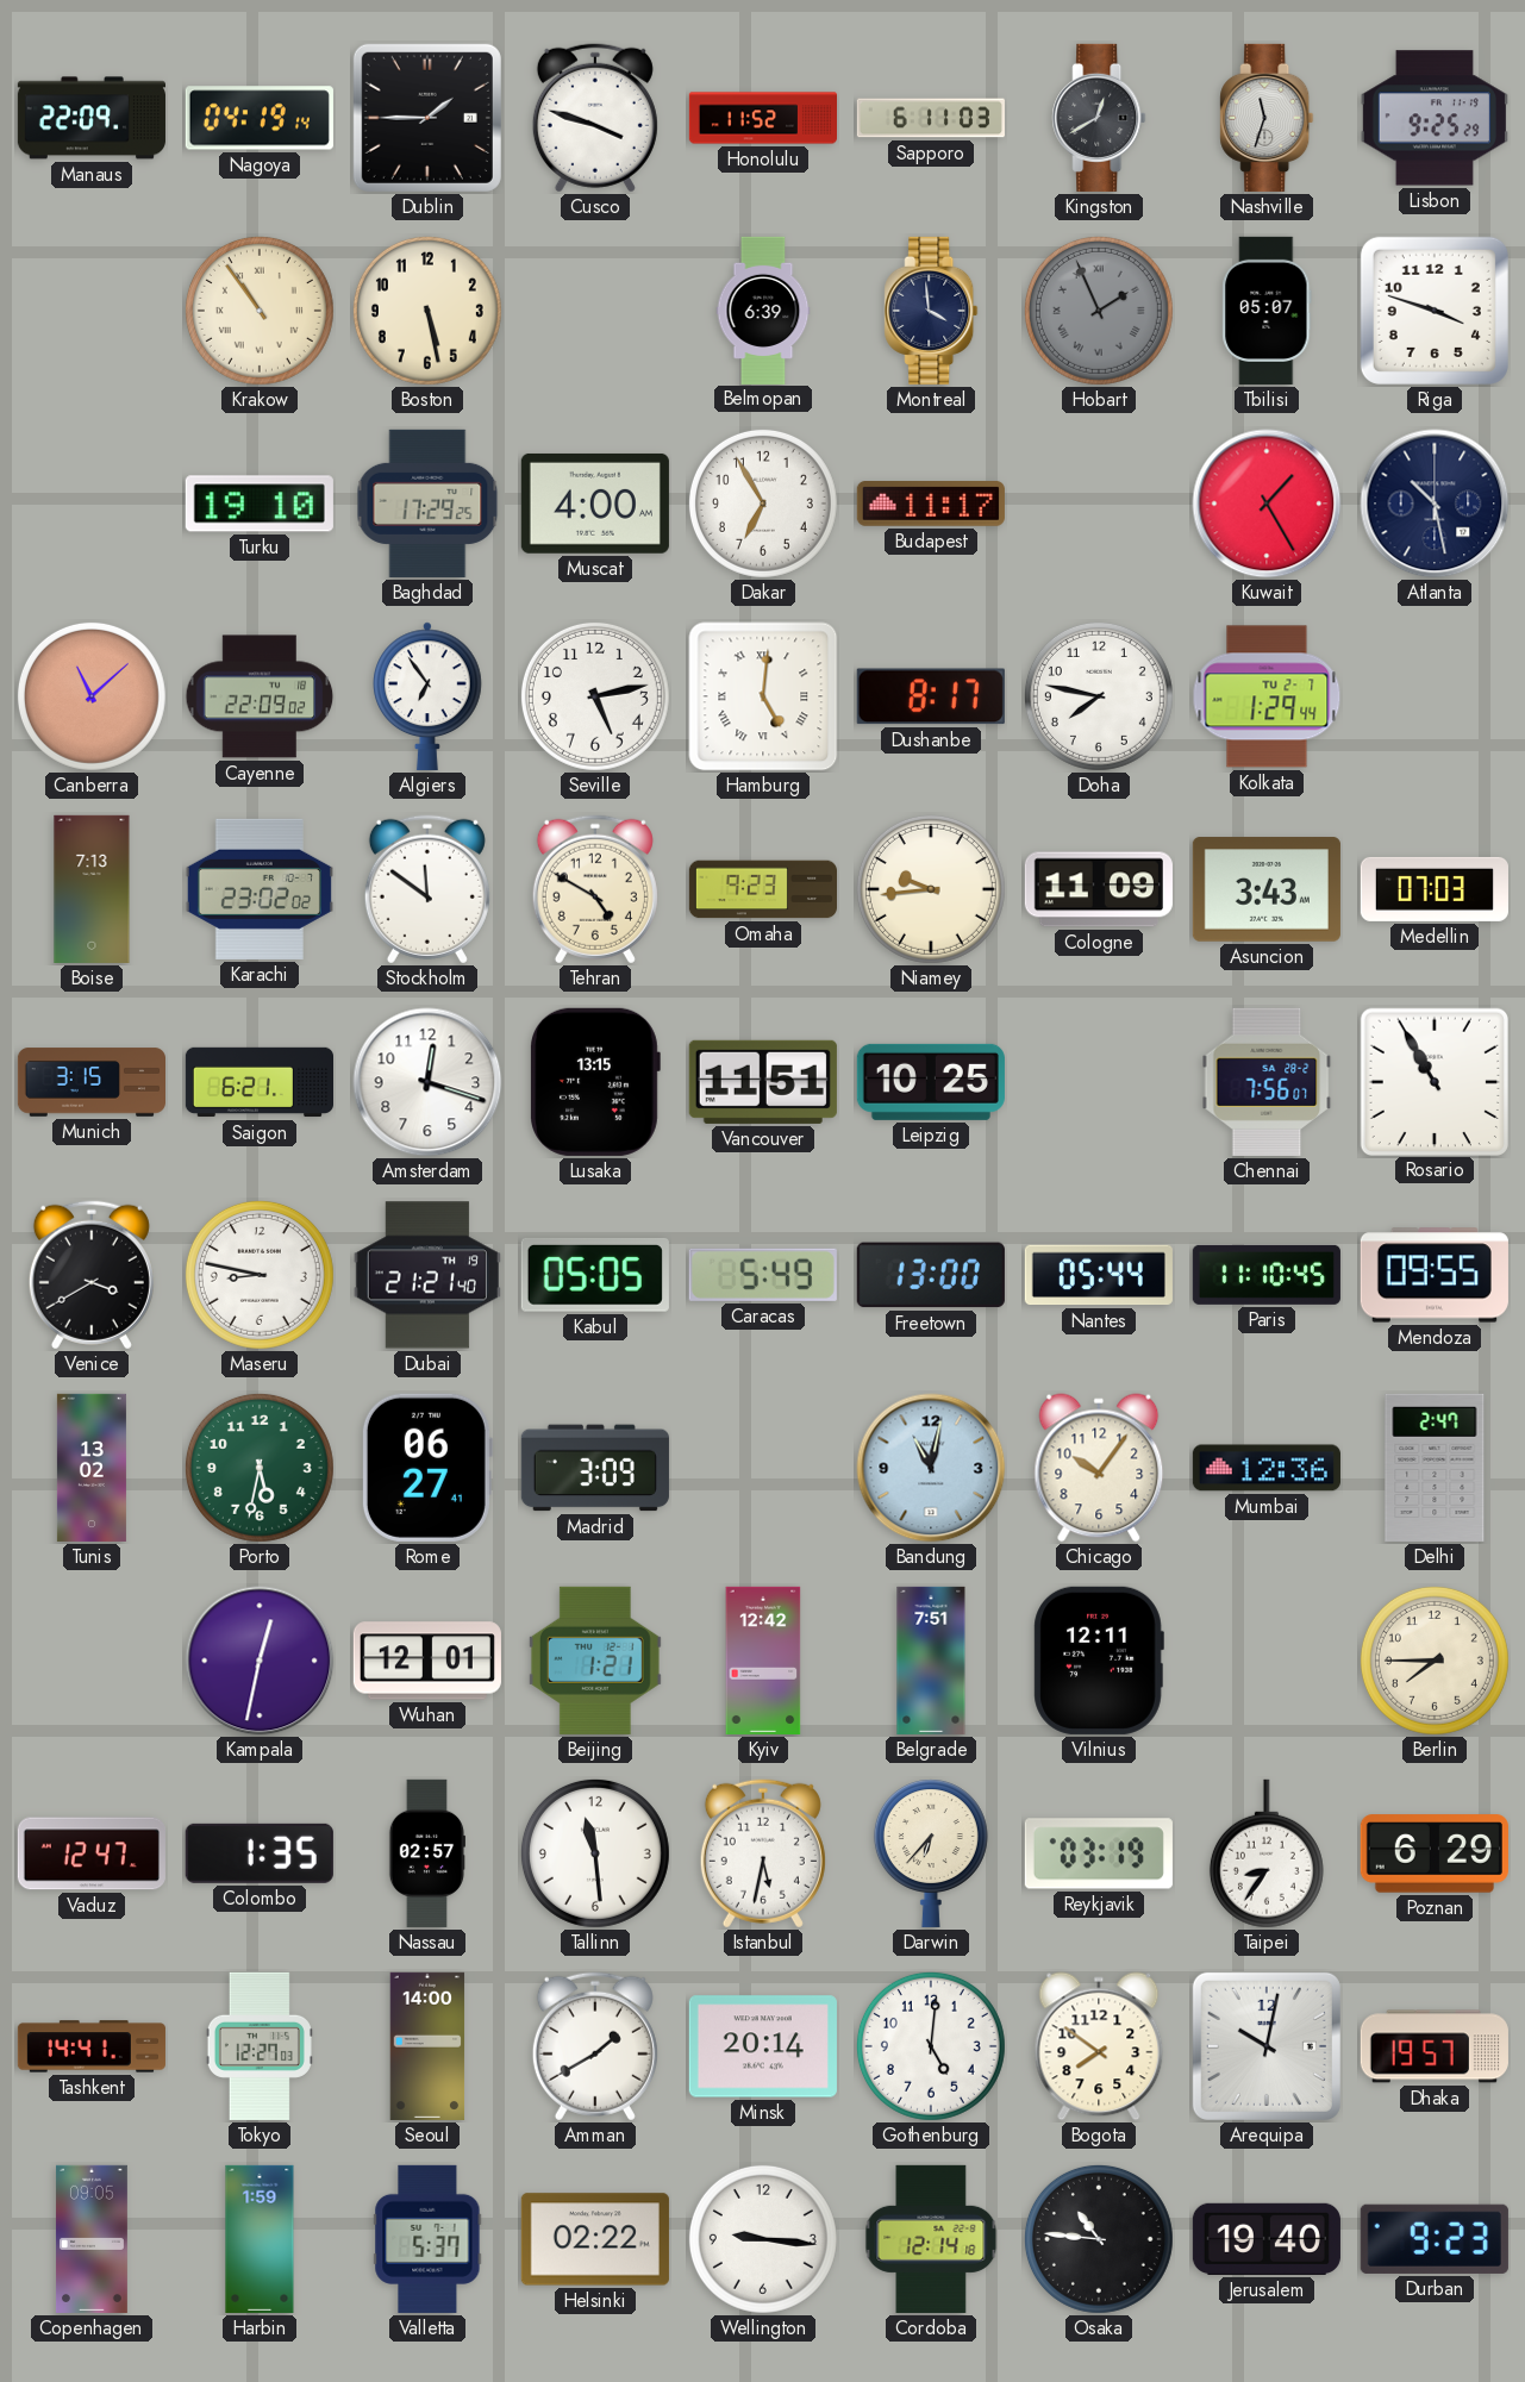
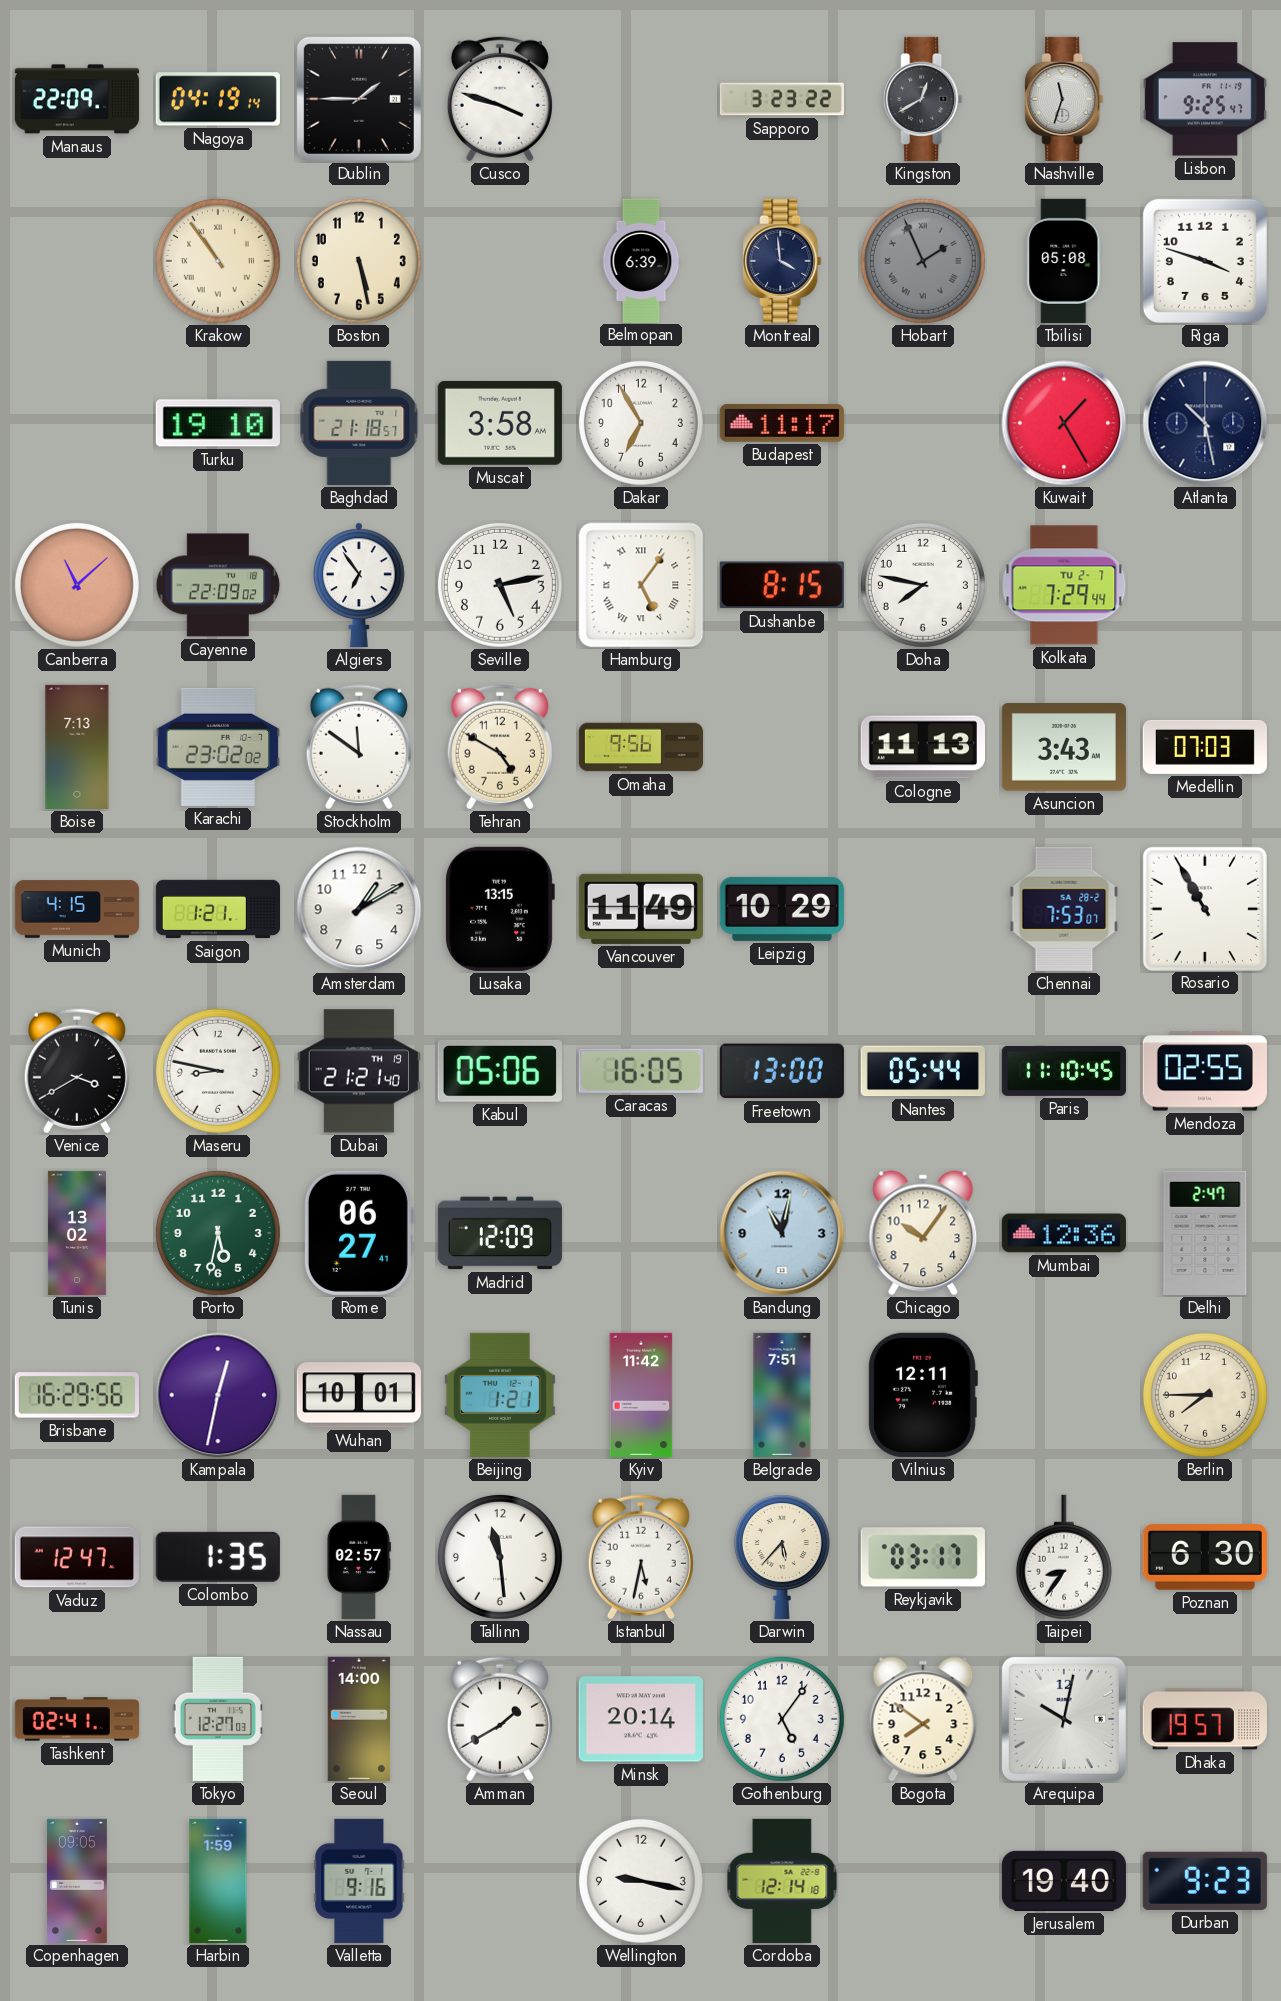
Honolulu: 11:52 -> none (762, 118)
Sapporo: 6:11 -> 3:23 (782, 99)
Lisbon: 9:25:29 -> 9:25:47 (1205, 99)
Tbilisi: 05:07 -> 05:08 (1064, 261)
Baghdad: 17:29 -> 21:18 (359, 423)
Muscat: 4:00 -> 3:58 (500, 423)
Hamburg: 5:01 -> 5:06 (641, 585)
Dushanbe: 8:17 -> 8:15 (782, 585)
Kolkata: 1:29 -> 7:29 (1064, 585)
Omaha: 9:23 -> 9:56 (640, 747)
Niamey: 9:44 -> none (931, 889)
Cologne: 11:09 -> 11:13 (923, 747)
Munich: 3:15 -> 4:15 (76, 909)
Saigon: 6:21 -> 1:21 (217, 909)
Amsterdam: 12:18 -> 1:10 (359, 909)
Vancouver: 11:51 -> 11:49 (641, 909)
Leipzig: 10:25 -> 10:29 (782, 909)
Chennai: 7:56 -> 7:53 (1064, 909)
Kabul: 05:05 -> 05:06 (500, 1071)
Caracas: 5:49 -> 16:05 (641, 1071)
Mendoza: 09:55 -> 02:55 (1205, 1071)
Madrid: 3:09 -> 12:09 (500, 1233)
Brisbane: none -> 16:29 (77, 1395)
Wuhan: 12:01 -> 10:01 (359, 1395)
Kyiv: 12:42 -> 11:42 (641, 1395)
Darwin: 6:37 -> 5:37 (782, 1557)
Reykjavik: 03:19 -> 03:17 (923, 1557)
Poznan: 6:29 -> 6:30 (1205, 1557)
Tashkent: 14:41 -> 02:41 (77, 1719)
Gothenburg: 5:01 -> 5:06 (782, 1719)
Valletta: 5:37 -> 9:16 (359, 1881)
Helsinki: 02:22 -> none (595, 2239)
Wellington: 9:16 -> 9:17 (641, 1881)
Osaka: 10:46 -> none (1099, 2239)
